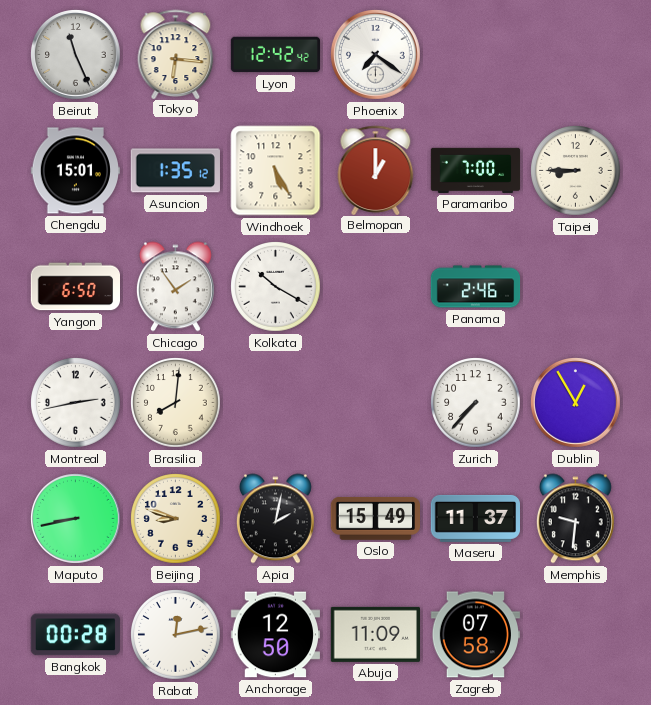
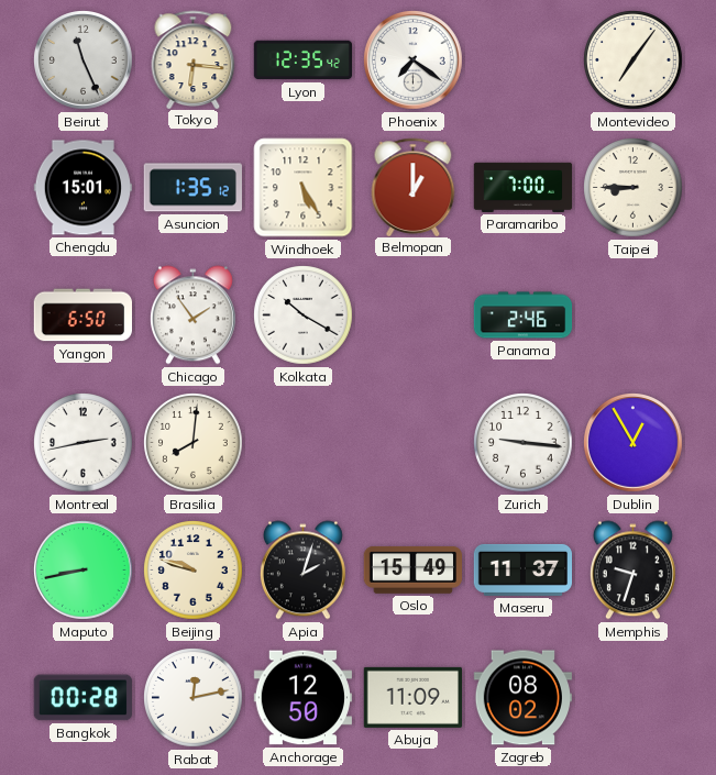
Lyon: 12:42 -> 12:35 (304, 60)
Montevideo: none -> 7:06 (634, 60)
Zurich: 7:37 -> 9:16 (524, 443)
Beijing: 8:48 -> 9:48 (194, 571)
Apia: 2:02 -> 2:03 (302, 571)
Memphis: 9:31 -> 9:33 (632, 571)
Zagreb: 07:58 -> 08:02 (522, 698)
